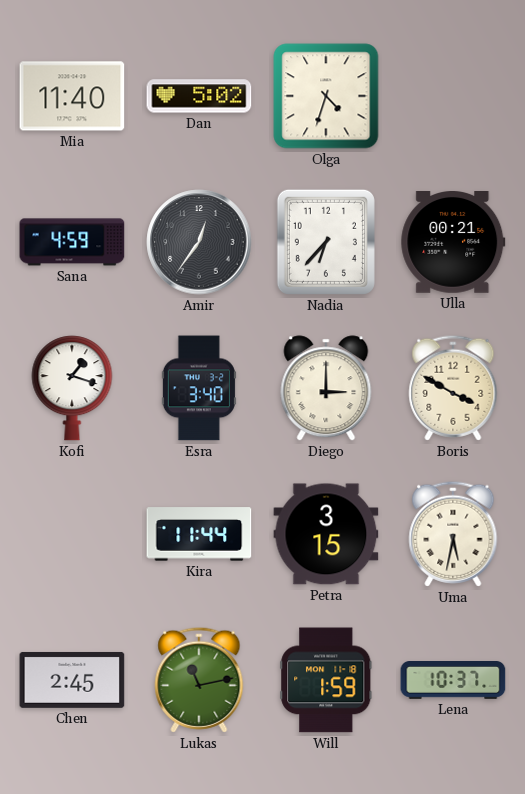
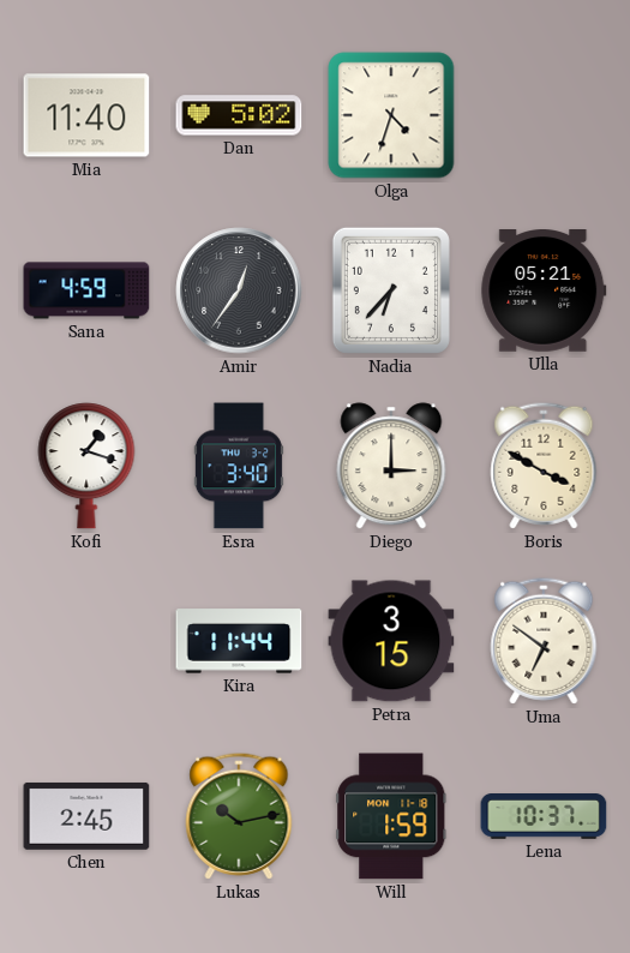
Ulla: 00:21 -> 05:21 (544, 292)
Uma: 5:32 -> 6:51 (544, 641)
Lukas: 11:13 -> 10:13 (239, 816)
